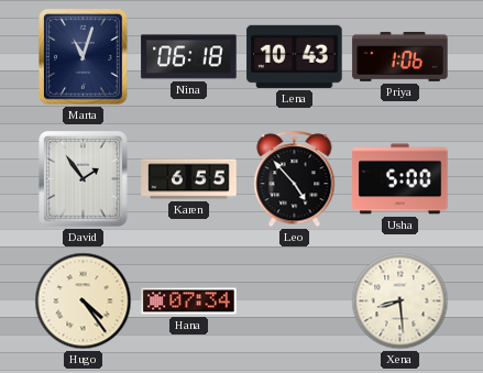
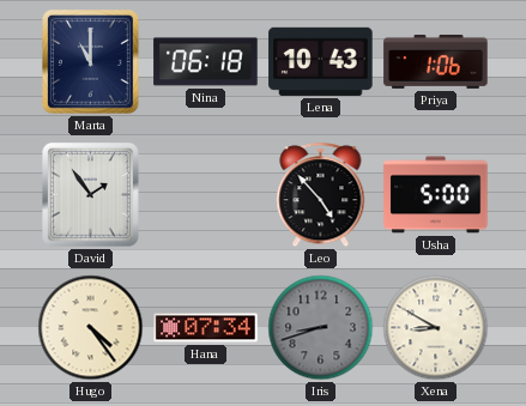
Marta: 11:03 -> 11:00 (91, 62)
Karen: 6:55 -> none (189, 179)
Iris: none -> 8:42 (321, 328)
Xena: 8:29 -> 8:50 (436, 328)
